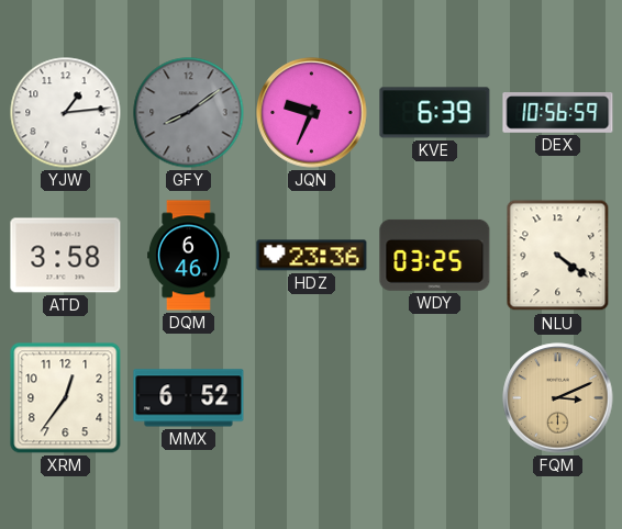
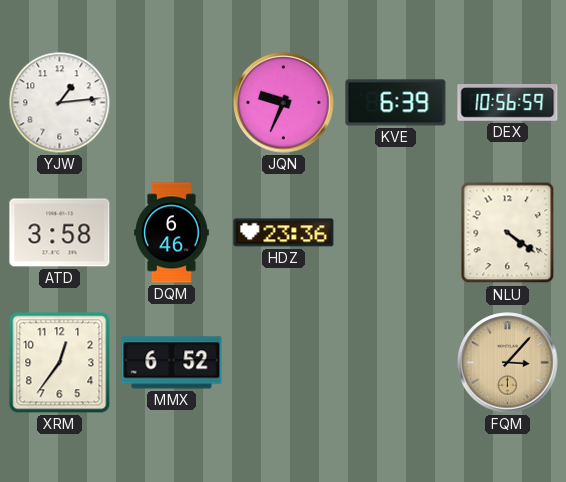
GFY: 8:09 -> none (189, 113)
WDY: 03:25 -> none (435, 255)
FQM: 3:11 -> 3:07 (508, 363)
